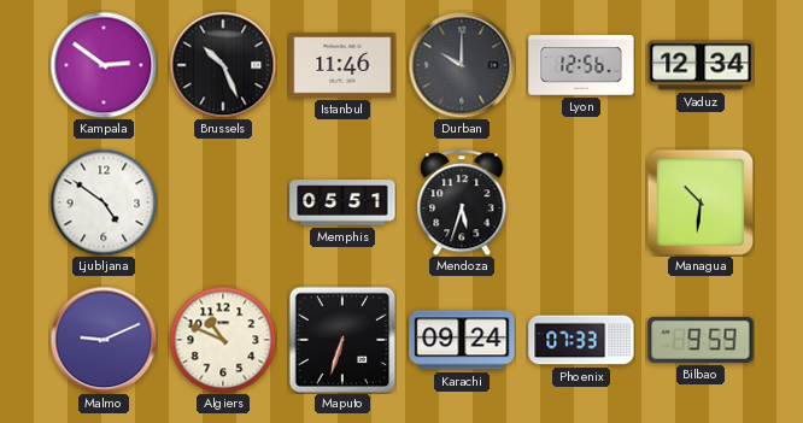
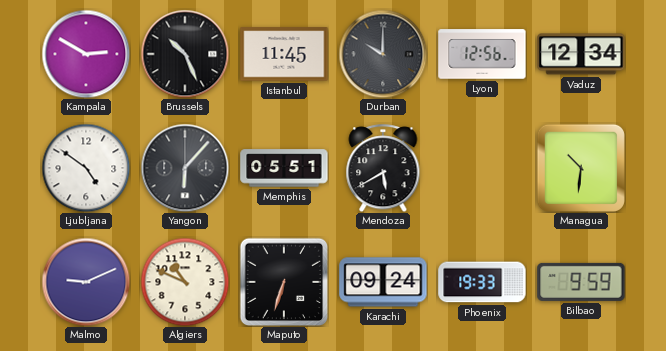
Kampala: 2:51 -> 2:50 (86, 54)
Istanbul: 11:46 -> 11:45 (284, 54)
Yangon: none -> 6:07 (185, 168)
Mendoza: 5:33 -> 5:40 (383, 168)
Phoenix: 07:33 -> 19:33 (482, 282)
